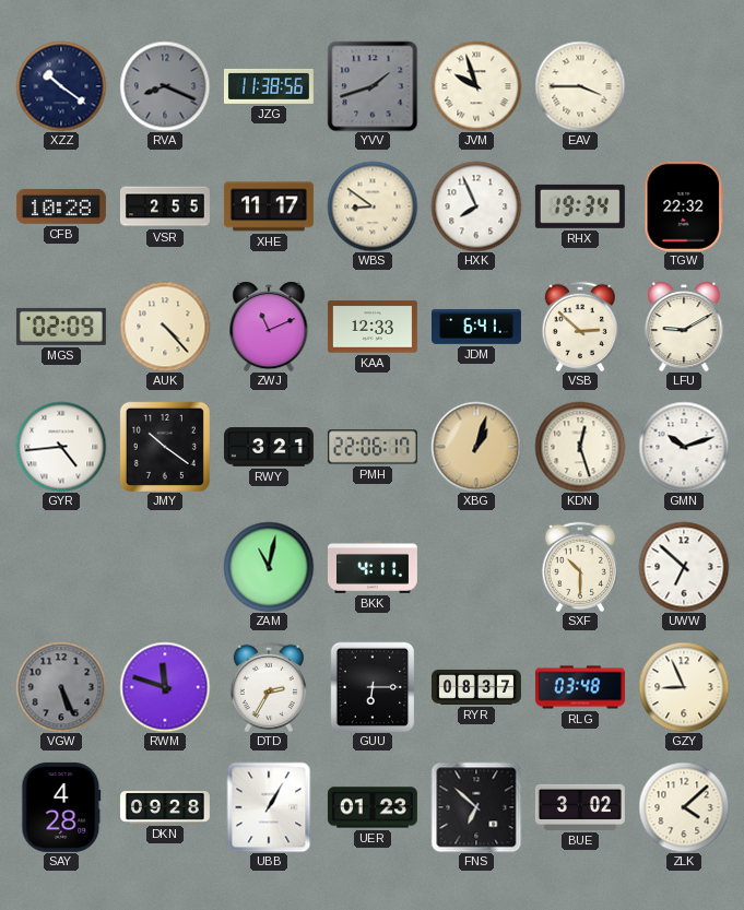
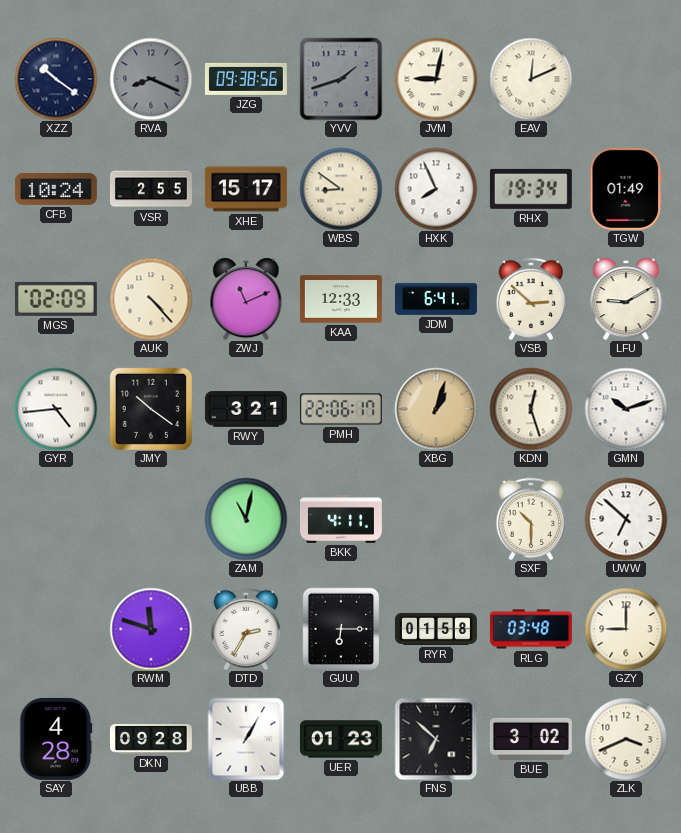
JZG: 11:38 -> 09:38 (246, 79)
JVM: 9:57 -> 9:02 (436, 79)
EAV: 3:45 -> 12:11 (531, 79)
CFB: 10:28 -> 10:24 (56, 189)
XHE: 11:17 -> 15:17 (246, 189)
TGW: 22:32 -> 01:49 (626, 189)
VGW: 5:26 -> none (61, 687)
RYR: 08:37 -> 01:58 (436, 629)
GZY: 8:56 -> 9:00 (626, 629)
ZLK: 4:08 -> 3:41 (626, 739)
